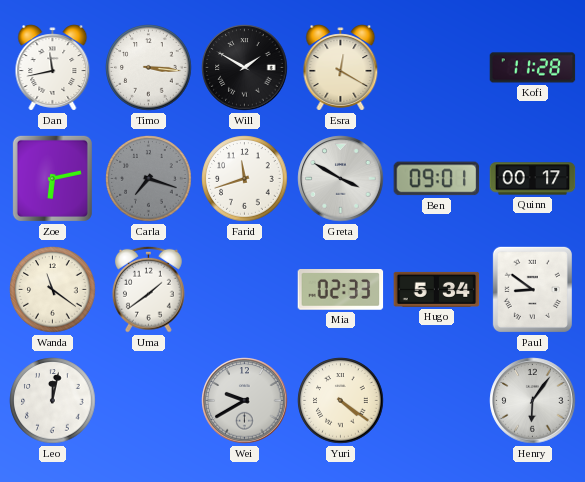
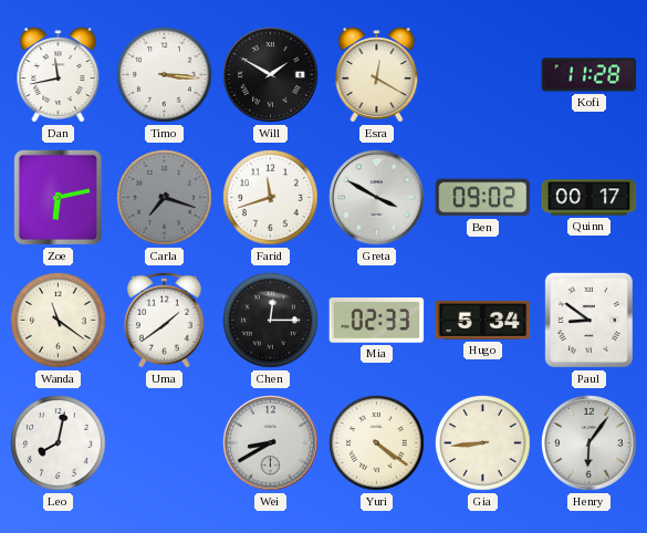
Ben: 09:01 -> 09:02 (483, 198)
Chen: none -> 12:15 (271, 321)
Leo: 12:02 -> 8:02 (59, 443)
Wei: 9:40 -> 8:40 (271, 443)
Gia: none -> 8:44 (483, 443)
